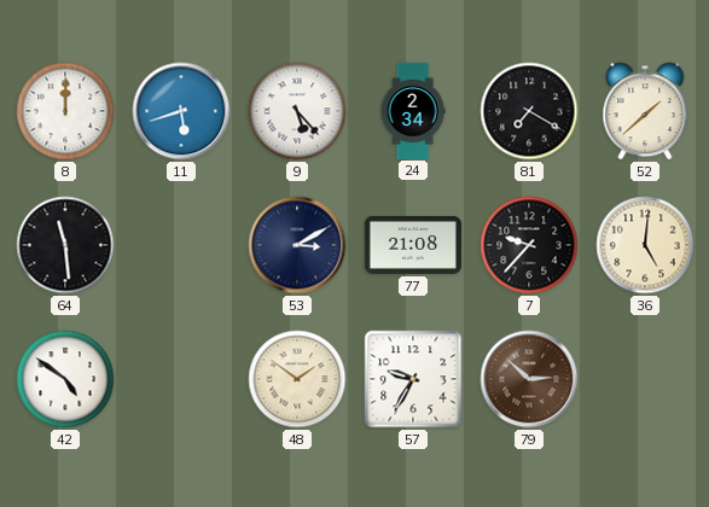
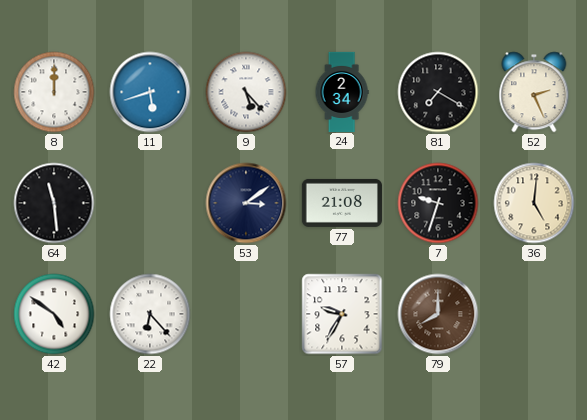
52: 1:38 -> 2:26 (534, 92)
53: 3:10 -> 3:09 (246, 203)
7: 9:37 -> 9:33 (438, 203)
22: none -> 6:23 (150, 314)
48: 1:51 -> none (297, 379)
79: 2:52 -> 8:00 (438, 314)
